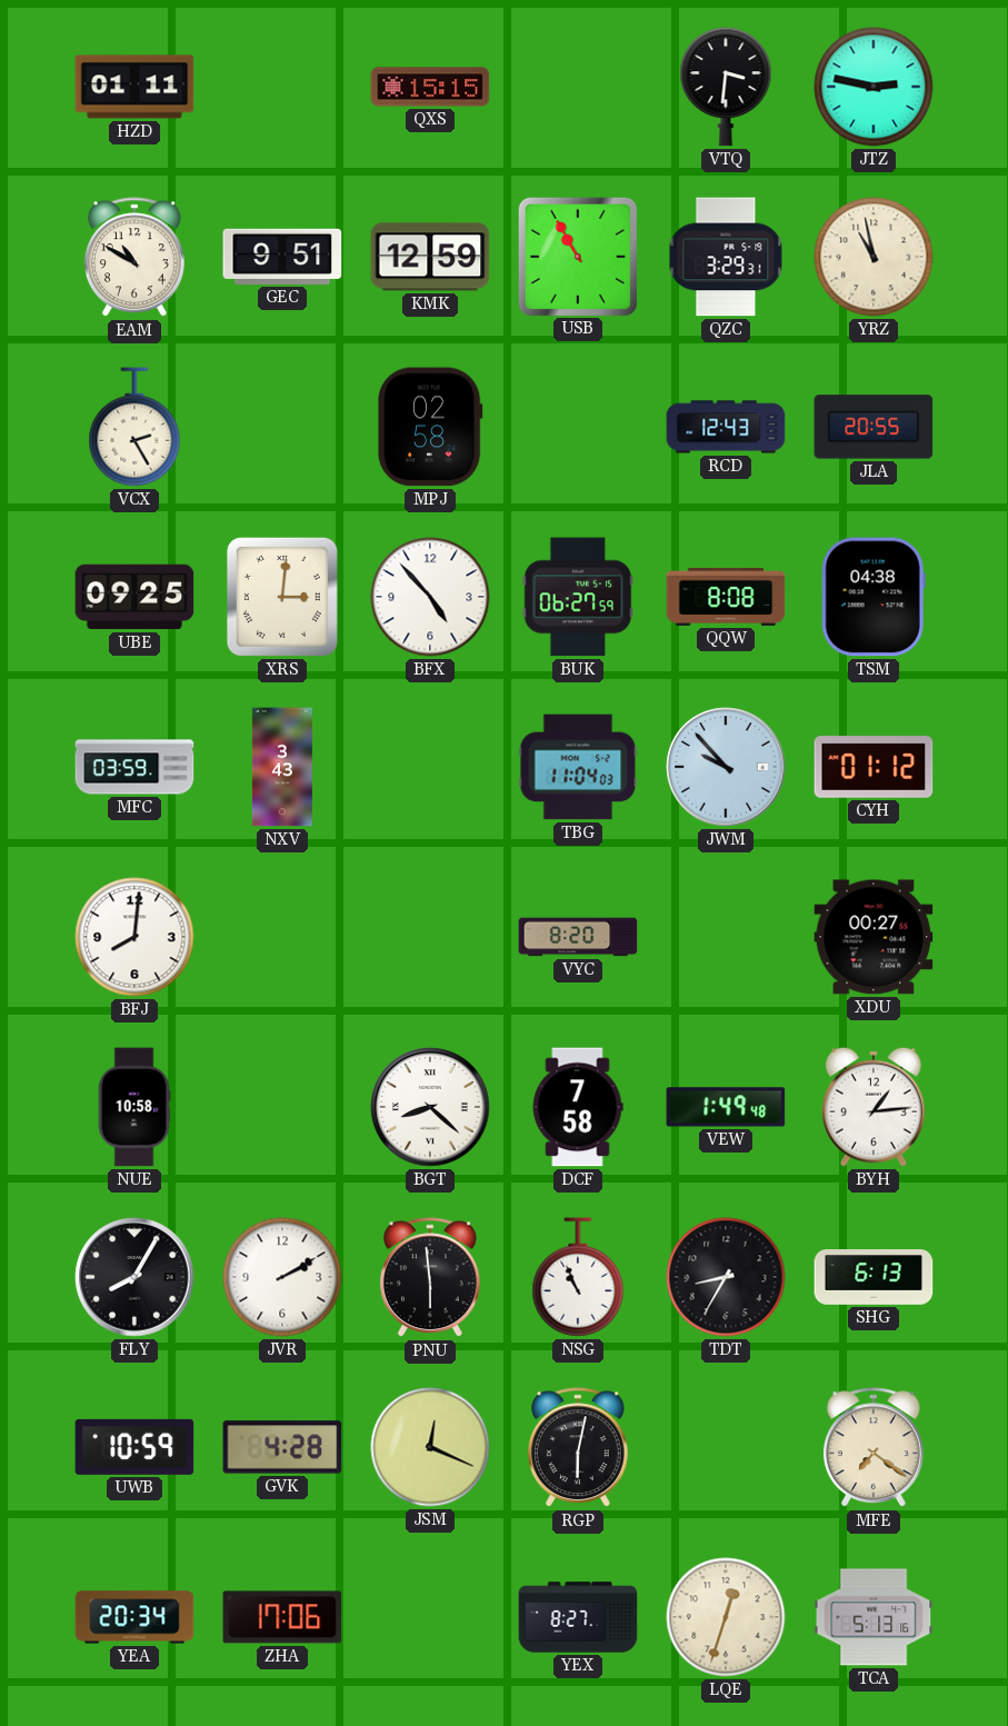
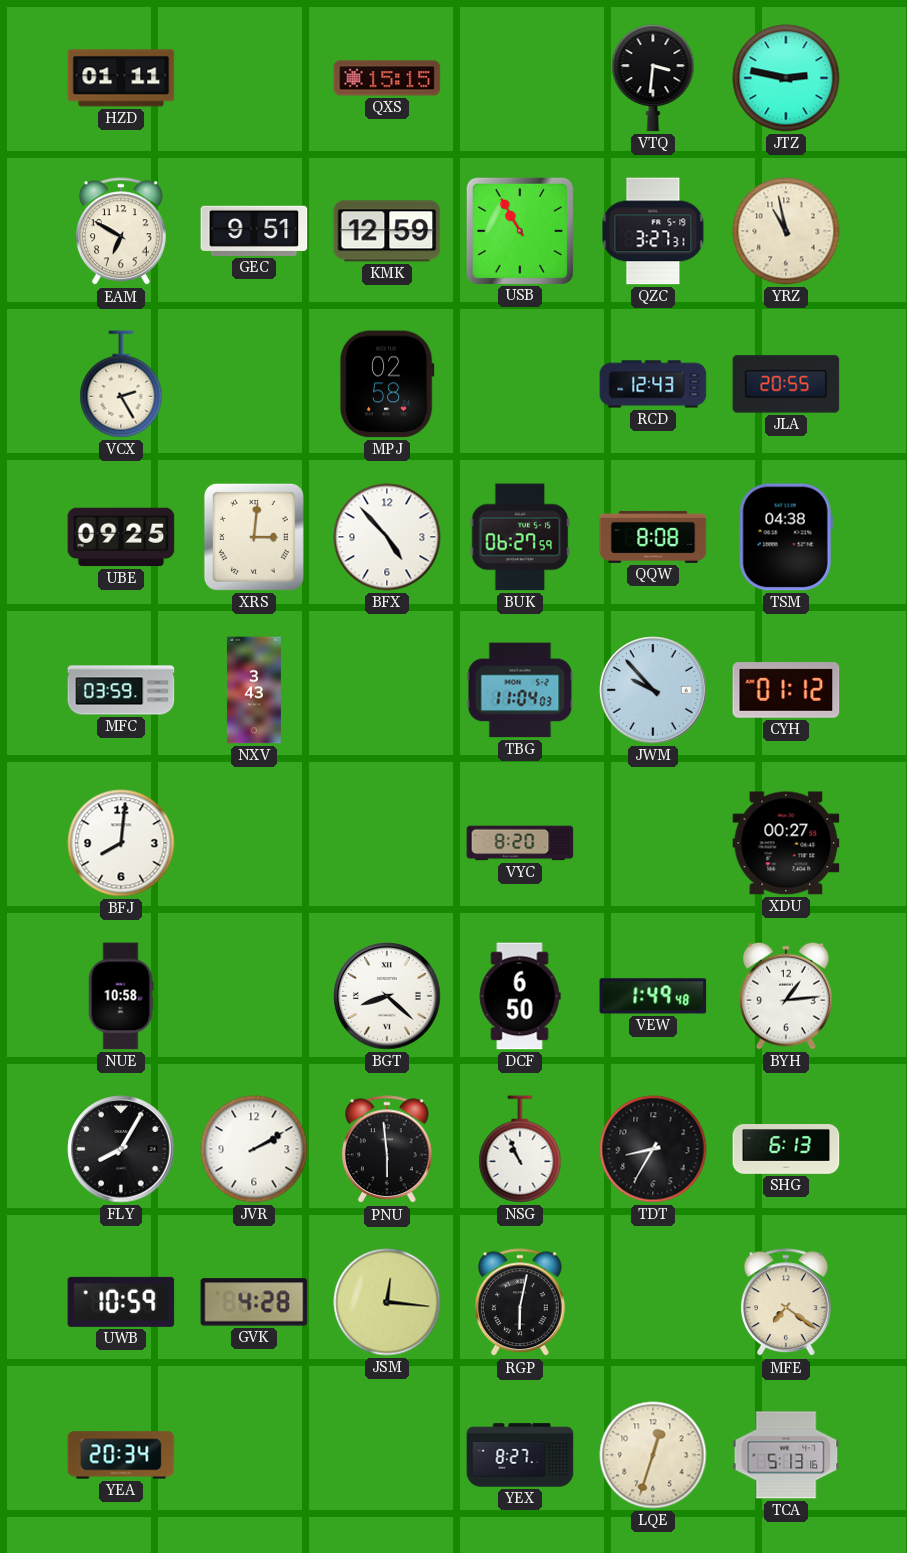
EAM: 10:50 -> 6:50 (121, 232)
QZC: 3:29 -> 3:27 (653, 231)
DCF: 7:58 -> 6:50 (520, 996)
JSM: 12:19 -> 12:16 (387, 1302)
ZHA: 17:06 -> none (282, 1617)
